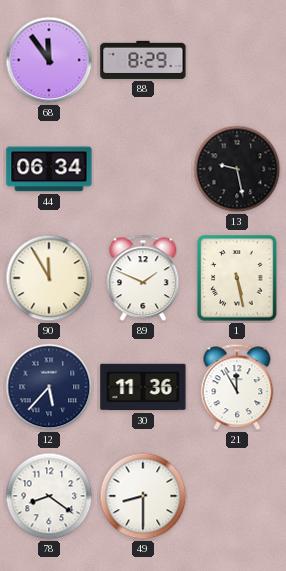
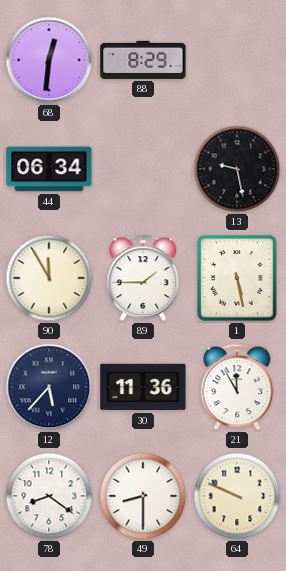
68: 11:54 -> 12:31 (49, 60)
89: 1:49 -> 1:45 (143, 278)
64: none -> 9:49 (237, 496)
